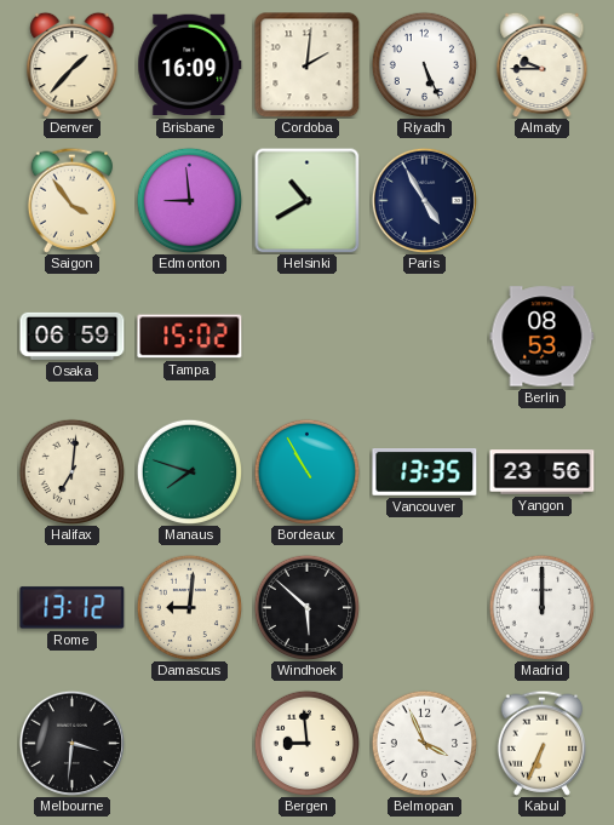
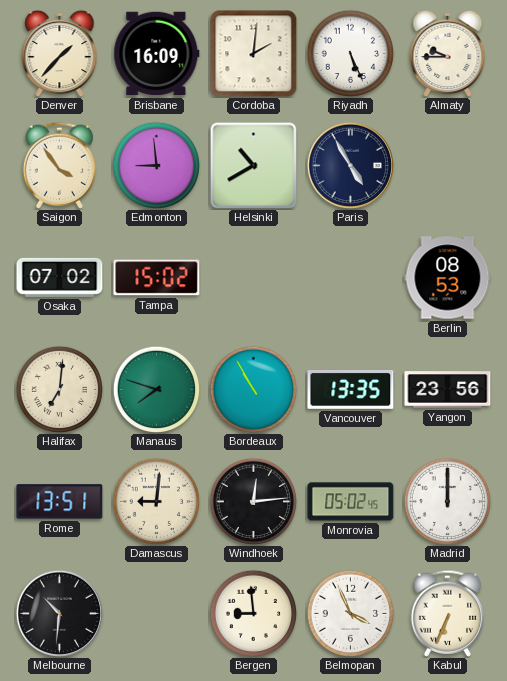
Osaka: 06:59 -> 07:02 (60, 277)
Rome: 13:12 -> 13:51 (60, 502)
Windhoek: 5:52 -> 12:14 (253, 501)
Monrovia: none -> 05:02 (351, 502)
Melbourne: 3:31 -> 10:31 (59, 613)
